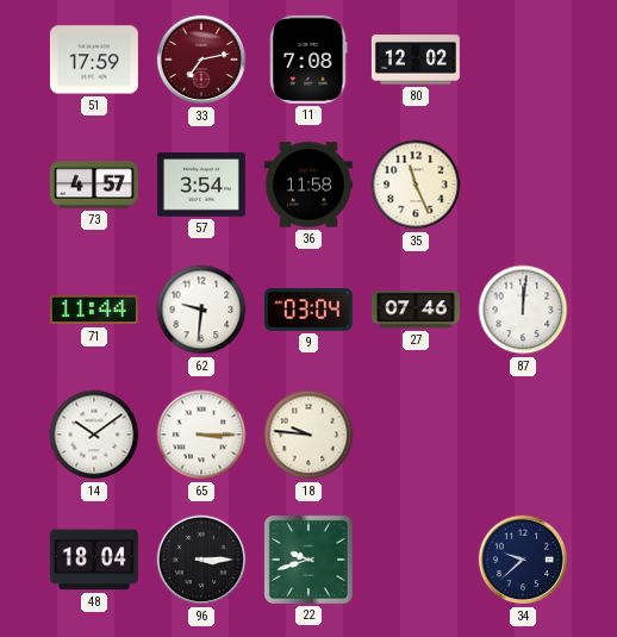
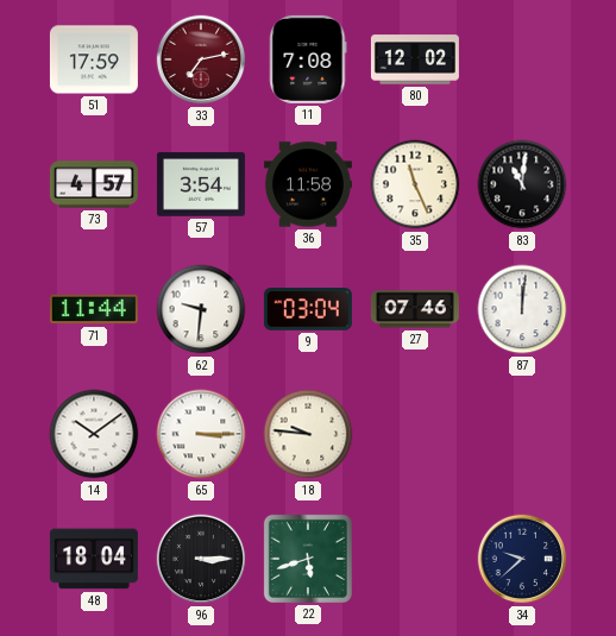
83: none -> 11:01 (522, 184)
22: 9:42 -> 5:42 (308, 559)
